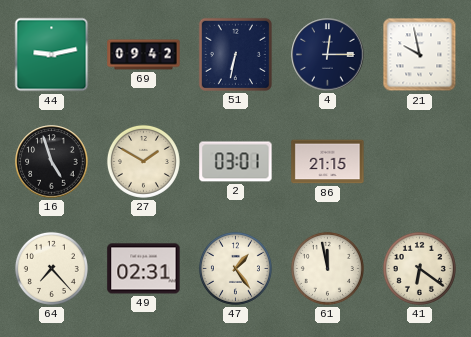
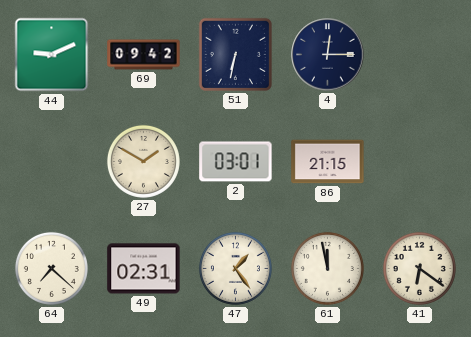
44: 9:13 -> 9:11 (52, 55)
21: 9:58 -> none (420, 55)
16: 4:57 -> none (52, 162)
64: 7:23 -> 7:22 (51, 268)
